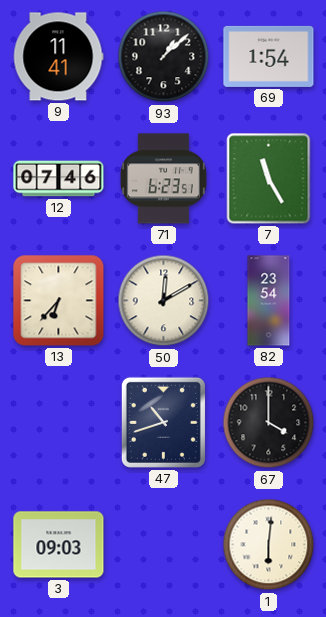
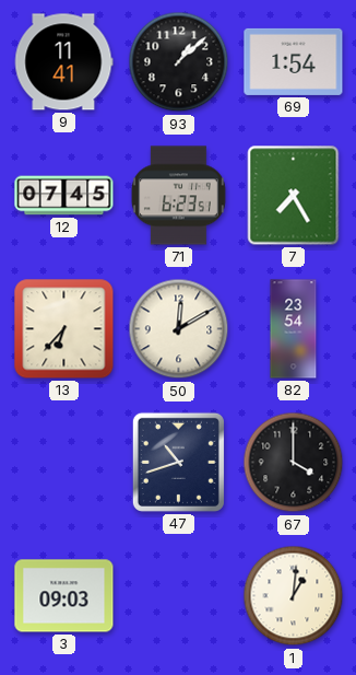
12: 07:46 -> 07:45 (64, 196)
7: 11:25 -> 7:25 (294, 196)
1: 6:01 -> 1:01 (294, 596)
